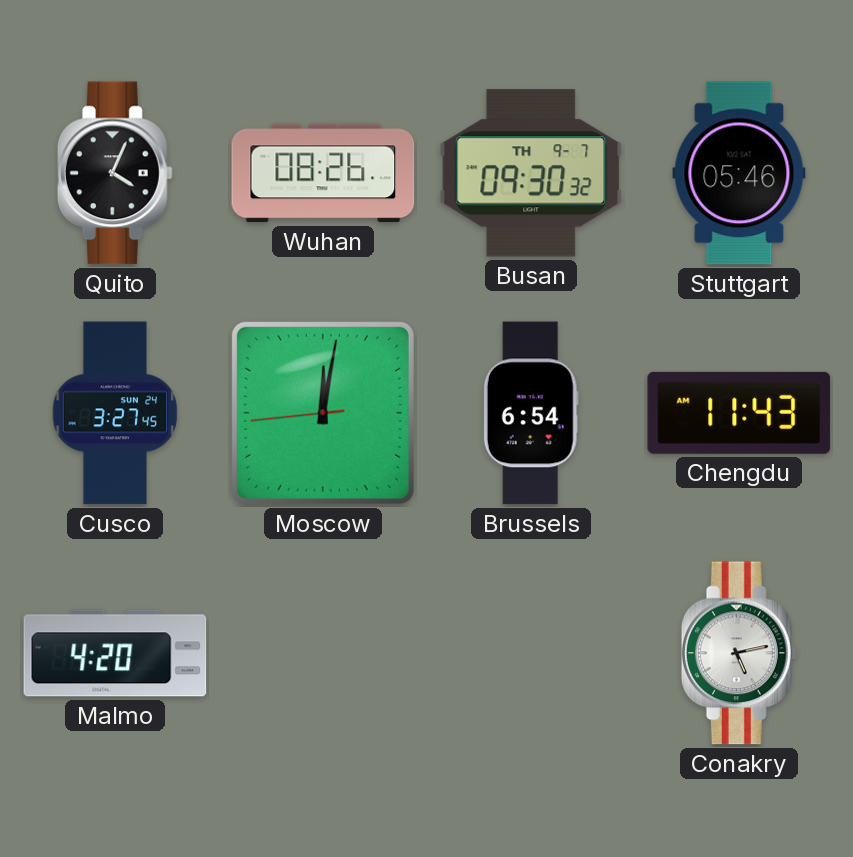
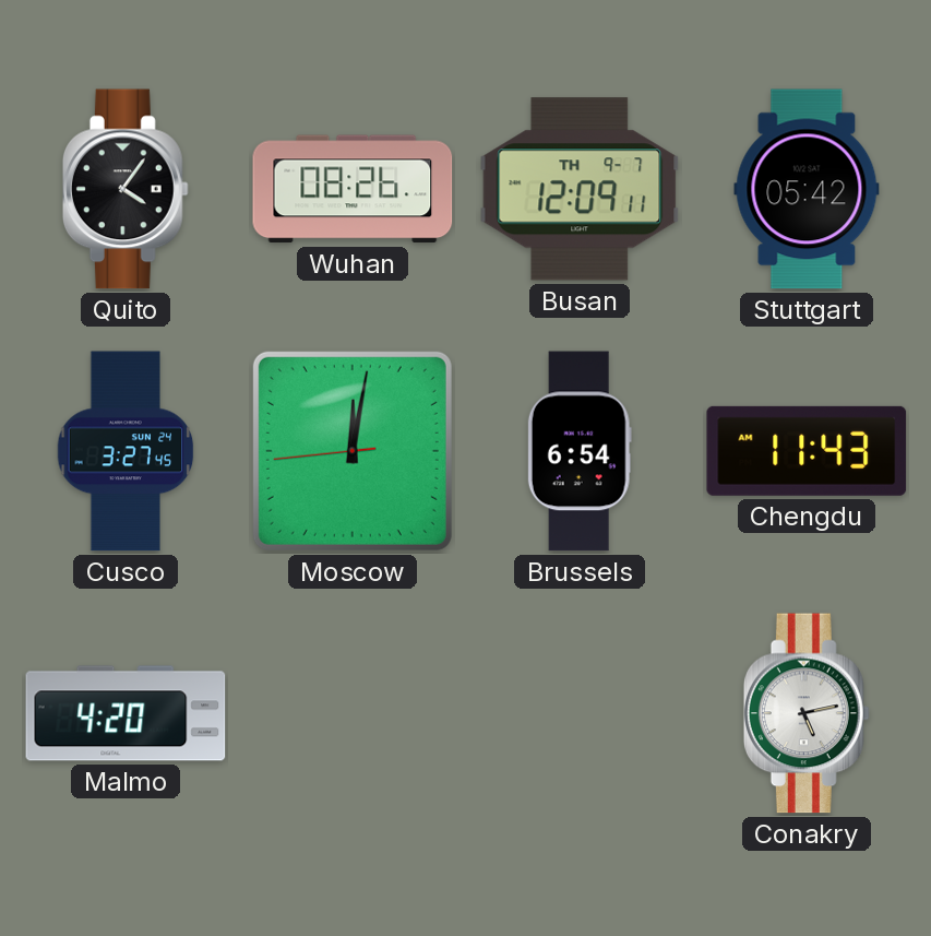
Quito: 4:04 -> 4:06 (126, 189)
Busan: 09:30 -> 12:09 (580, 189)
Stuttgart: 05:46 -> 05:42 (807, 189)
